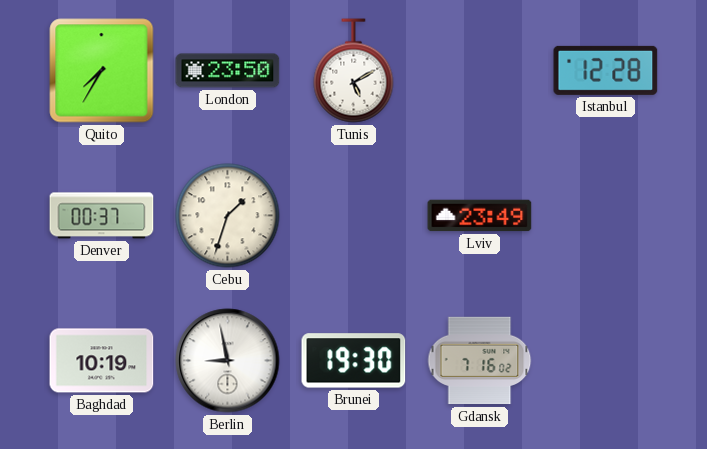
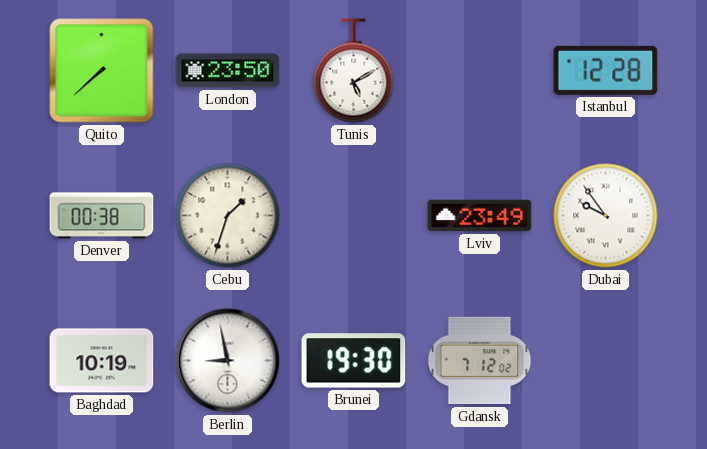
Quito: 7:35 -> 7:38 (102, 71)
Denver: 00:37 -> 00:38 (102, 216)
Dubai: none -> 9:54 (606, 216)
Gdansk: 7:16 -> 7:12 (480, 361)
